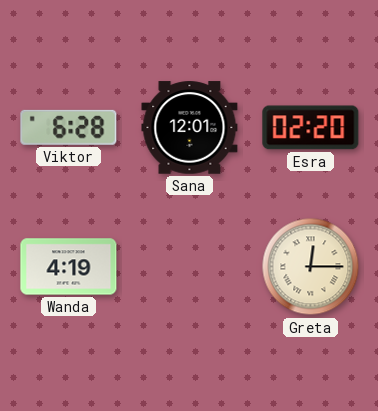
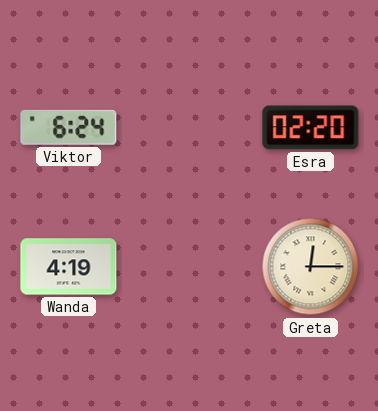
Viktor: 6:28 -> 6:24 (69, 127)
Sana: 12:01 -> none (190, 128)
